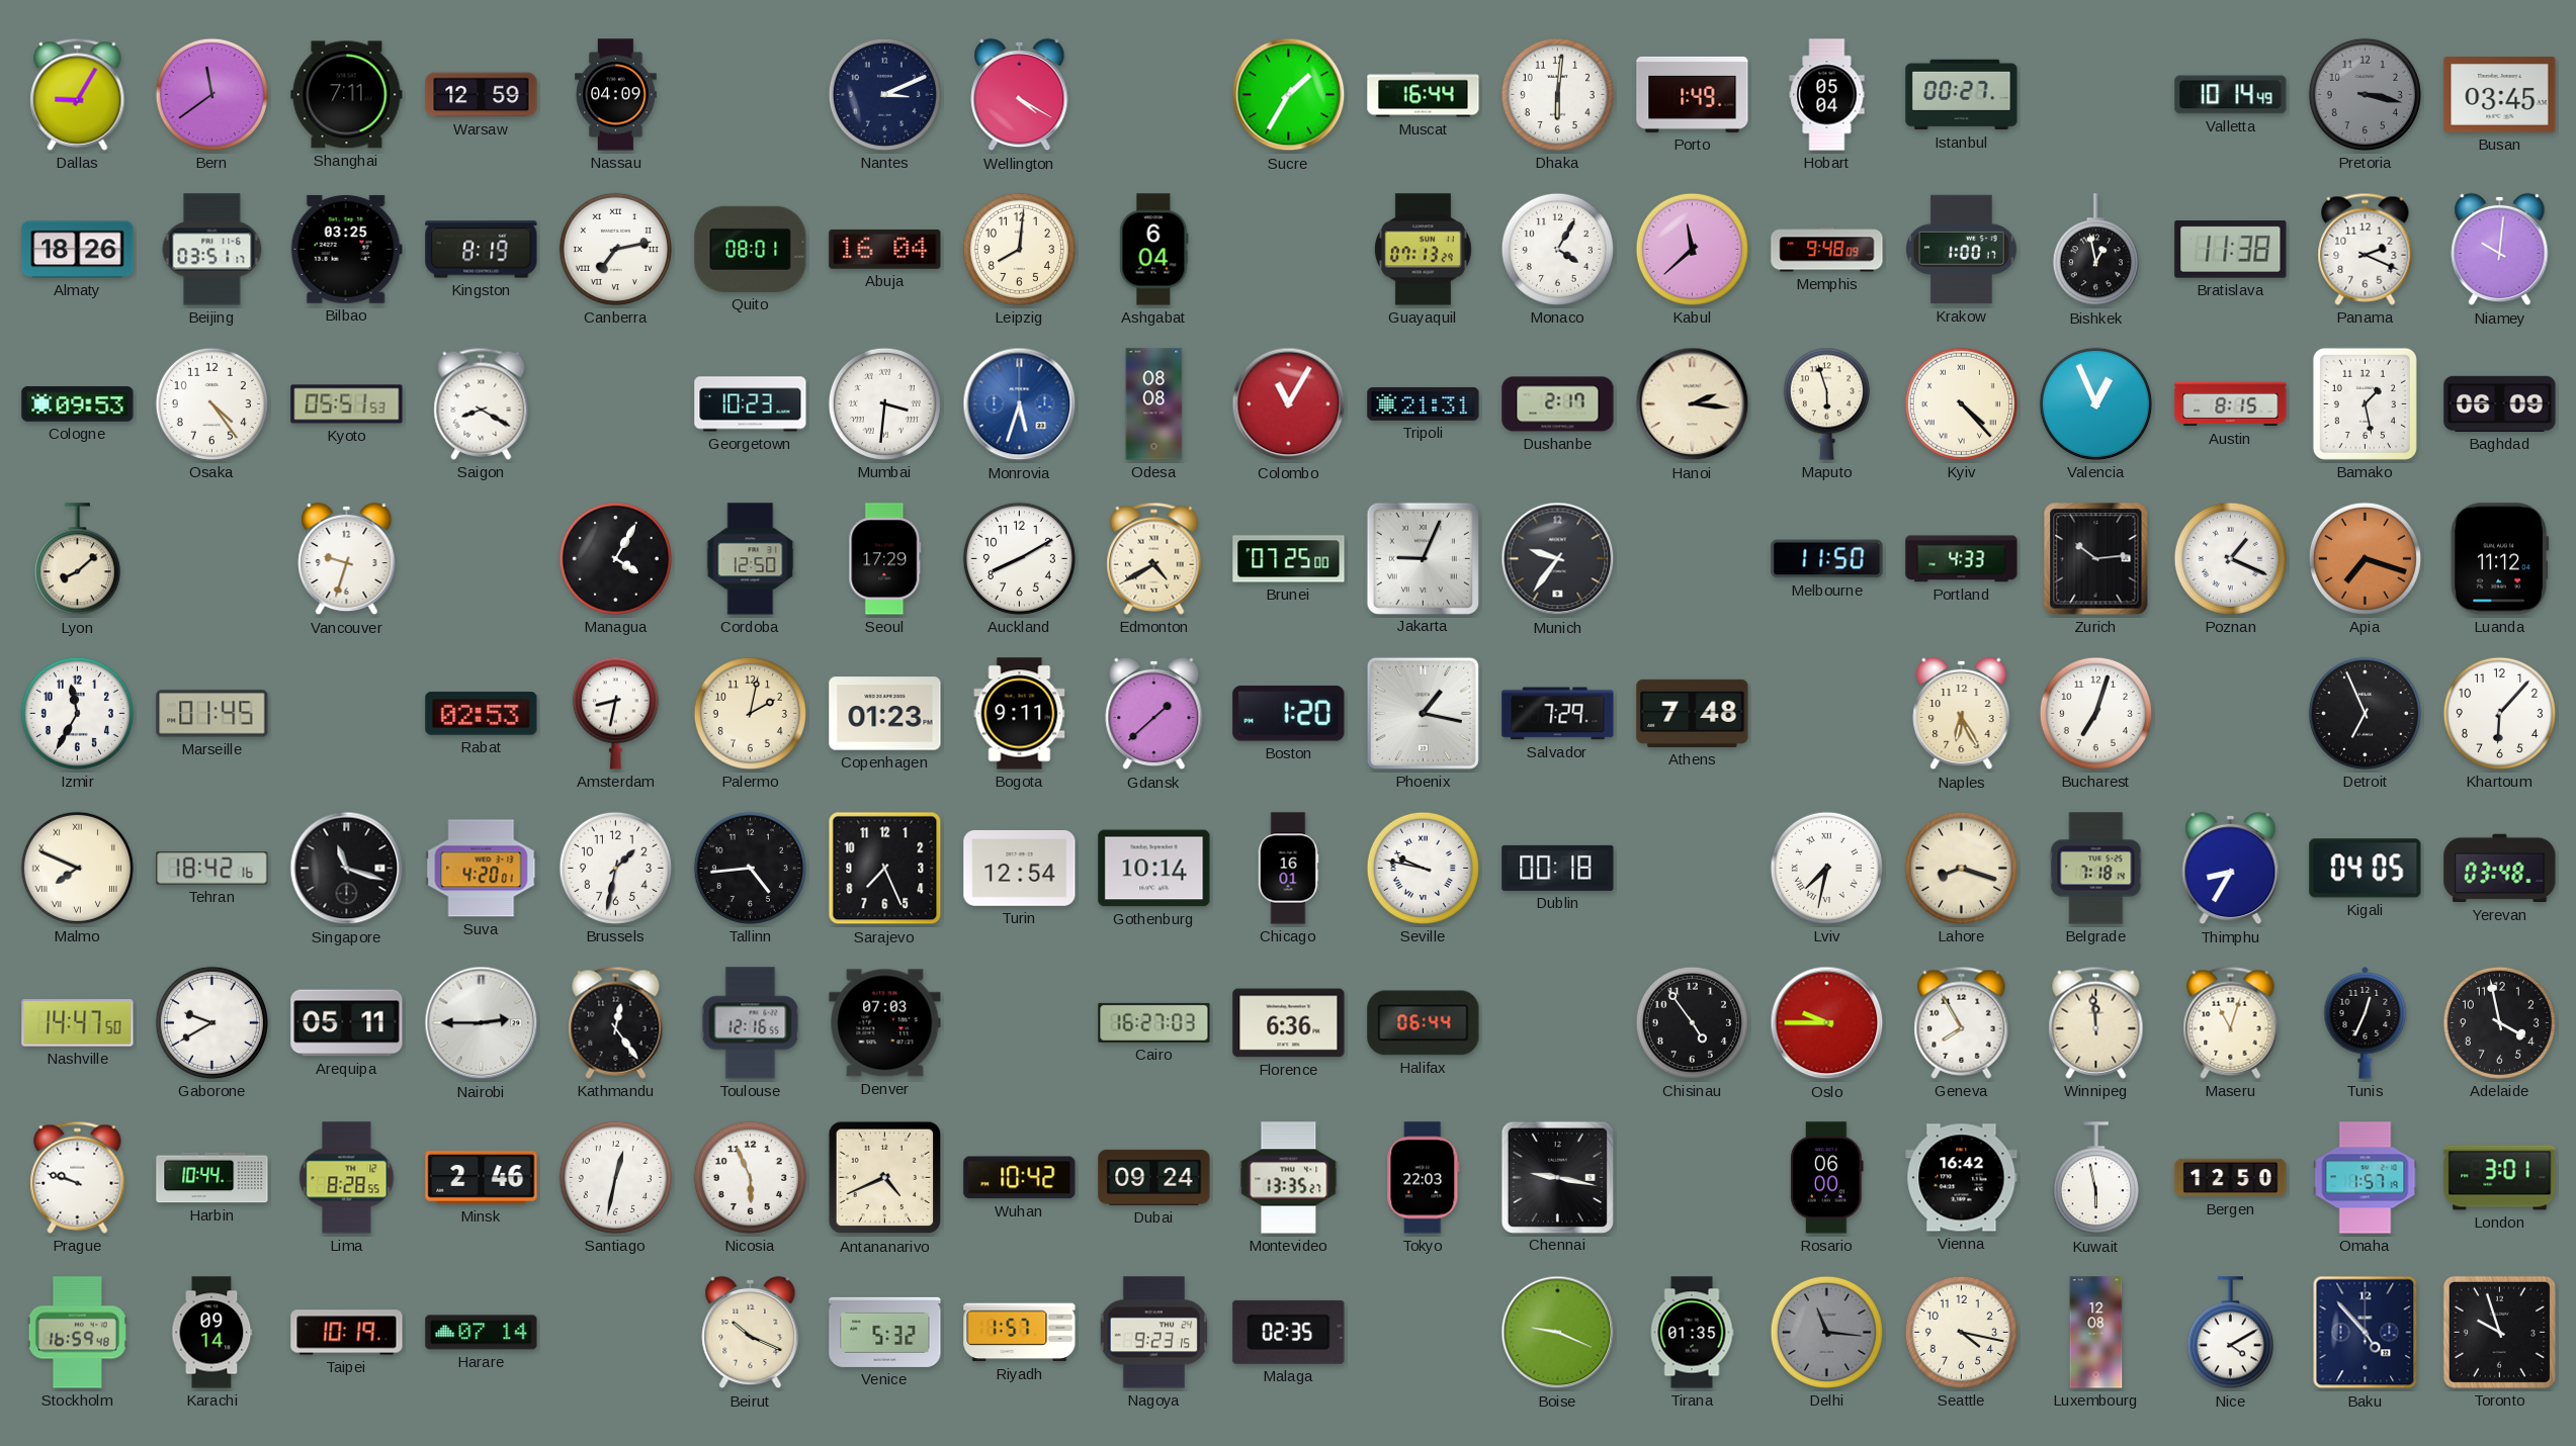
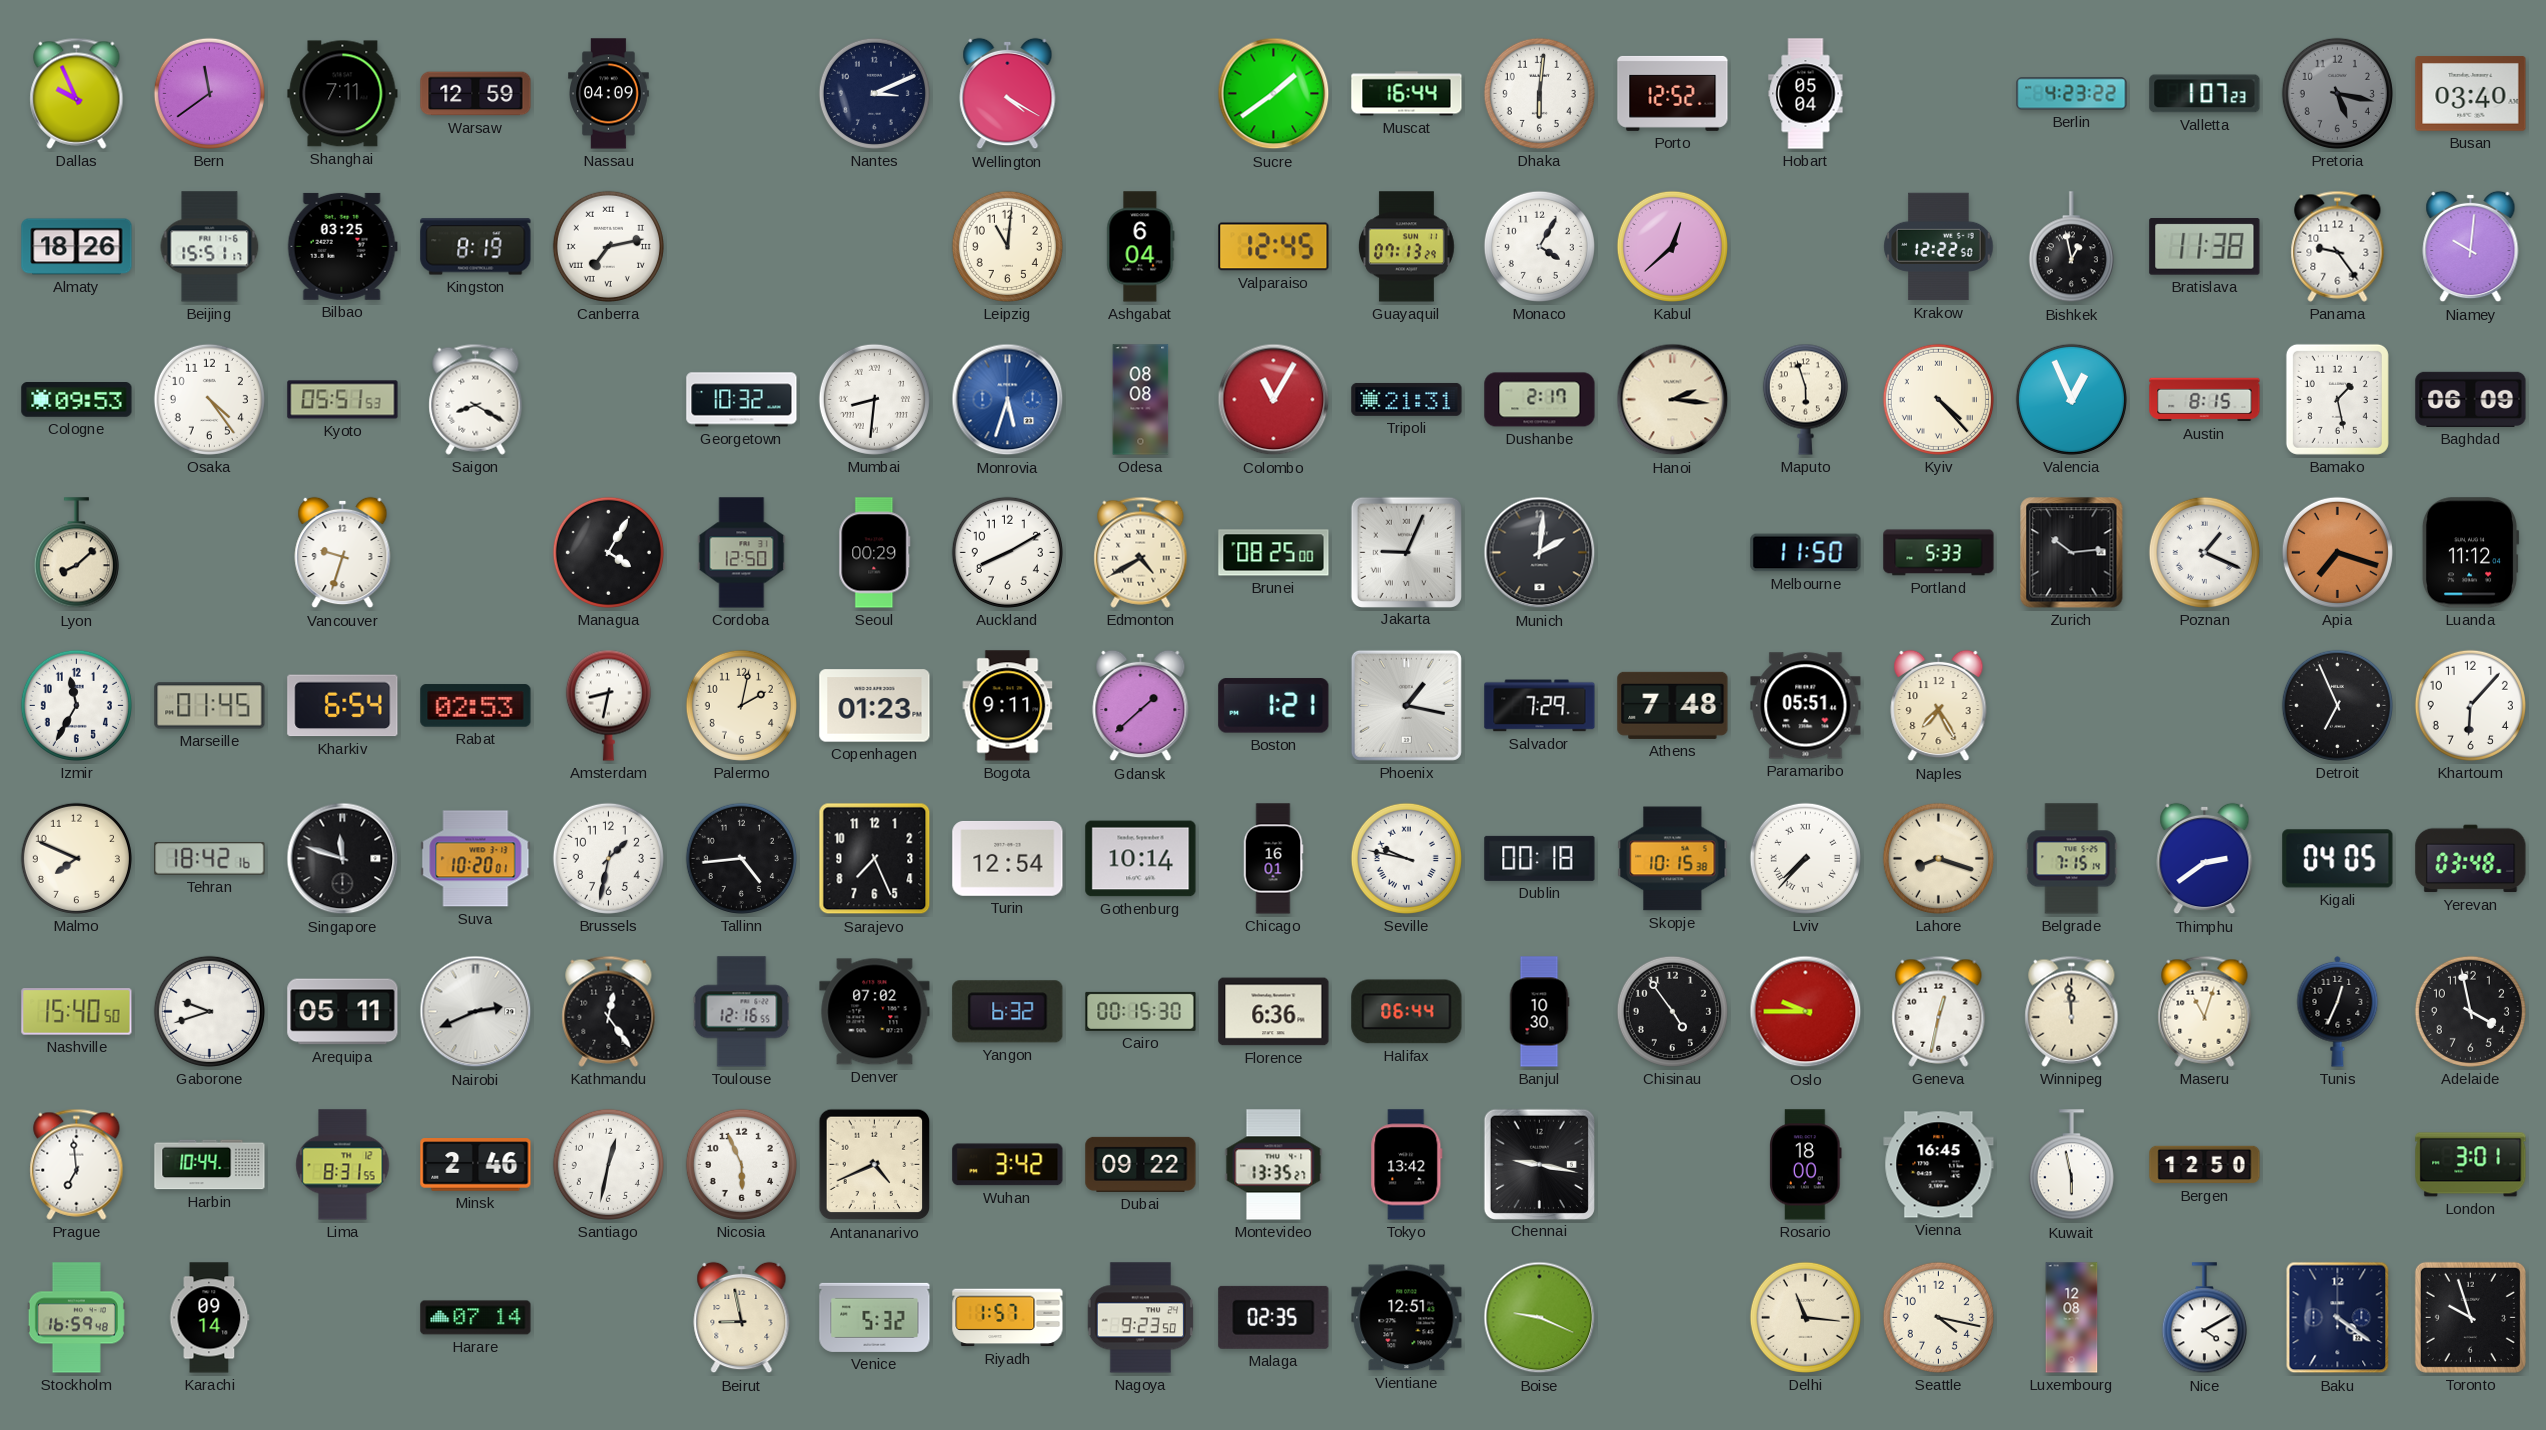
Dallas: 9:05 -> 9:56 (77, 93)
Sucre: 1:35 -> 1:39 (1274, 94)
Porto: 1:49 -> 12:52 (1673, 93)
Istanbul: 00:27 -> none (1962, 95)
Berlin: none -> 4:23 (2072, 94)
Valletta: 10:14 -> 1:07 (2205, 94)
Pretoria: 3:17 -> 5:17 (2337, 93)
Busan: 03:45 -> 03:40 (2471, 94)
Beijing: 03:51 -> 15:51 (210, 247)
Quito: 08:01 -> none (751, 249)
Abuja: 16:04 -> none (885, 249)
Leipzig: 8:01 -> 11:01 (1007, 246)
Valparaiso: none -> 12:45 (1274, 247)
Kabul: 11:38 -> 12:38 (1672, 246)
Memphis: 9:48 -> none (1827, 250)
Krakow: 1:00 -> 12:22 (1939, 247)
Panama: 2:19 -> 9:24 (2338, 246)
Georgetown: 10:23 -> 10:32 (742, 400)
Mumbai: 3:31 -> 8:31 (874, 399)
Seoul: 17:29 -> 00:29 (875, 553)
Brunei: 07:25 -> 08:25 (1274, 553)
Munich: 9:36 -> 2:01 (1540, 553)
Portland: 4:33 -> 5:33 (1939, 553)
Kharkiv: none -> 6:54 (343, 706)
Boston: 1:20 -> 1:21 (1274, 706)
Paramaribo: none -> 05:51 (1806, 706)
Naples: 6:25 -> 7:25 (1939, 706)
Bucharest: 7:03 -> none (2095, 713)
Malmo numerals: Roman -> Arabic (76, 858)
Singapore: 11:18 -> 11:48 (343, 859)
Suva: 4:20 -> 10:20 (476, 859)
Skopje: none -> 10:15 (1673, 859)
Lviv: 7:32 -> 7:37 (1805, 858)
Belgrade: 7:18 -> 7:15 (2072, 859)
Thimphu: 8:35 -> 2:39 (2205, 859)
Nashville: 14:47 -> 15:40 (77, 1012)
Gaborone: 9:40 -> 9:42 (209, 1011)
Nairobi: 2:45 -> 2:41 (476, 1012)
Denver: 07:03 -> 07:02 (875, 1012)
Yangon: none -> 6:32 (1008, 1012)
Cairo: 16:27 -> 00:15 (1141, 1011)
Banjul: none -> 10:30 (1539, 1012)
Geneva: 7:55 -> 12:32 (1939, 1011)
Prague: 9:48 -> 6:59 (77, 1164)
Lima: 8:28 -> 8:31 (343, 1165)
Wuhan: 10:42 -> 3:42 (1008, 1165)
Dubai: 09:24 -> 09:22 (1141, 1164)
Tokyo: 22:03 -> 13:42 (1407, 1165)
Rosario: 06:00 -> 18:00 (1806, 1165)
Vienna: 16:42 -> 16:45 (1939, 1165)
Omaha: 1:57 -> none (2366, 1178)
Taipei: 10:19 -> none (347, 1333)
Beirut: 10:19 -> 8:58 (742, 1318)
Nagoya: 9:23:15 -> 9:23:50 (1140, 1318)
Vientiane: none -> 12:51 (1407, 1318)
Tirana: 01:35 -> none (1692, 1333)
Delhi dial: grey -> cream (1805, 1317)
Baku: 4:53 -> 4:21 (2338, 1318)
